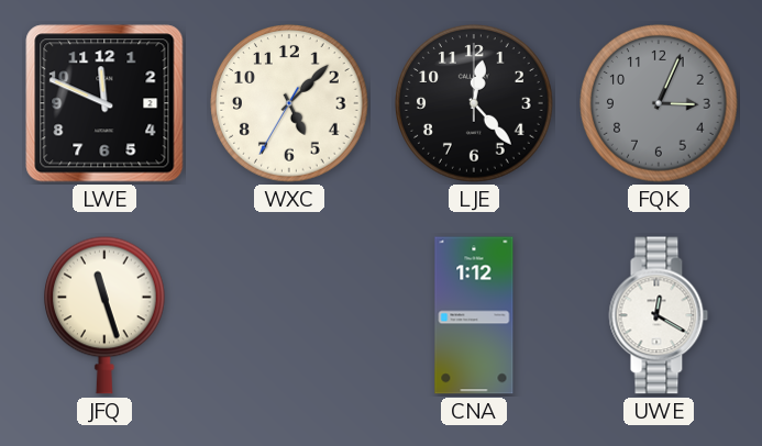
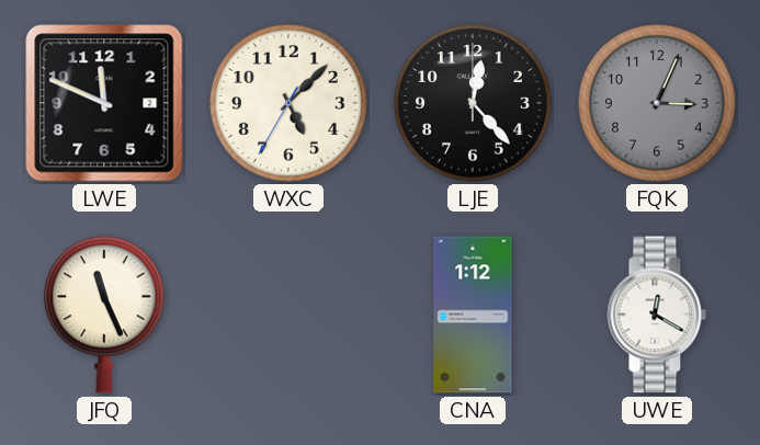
JFQ: 11:27 -> 11:26 (105, 315)
